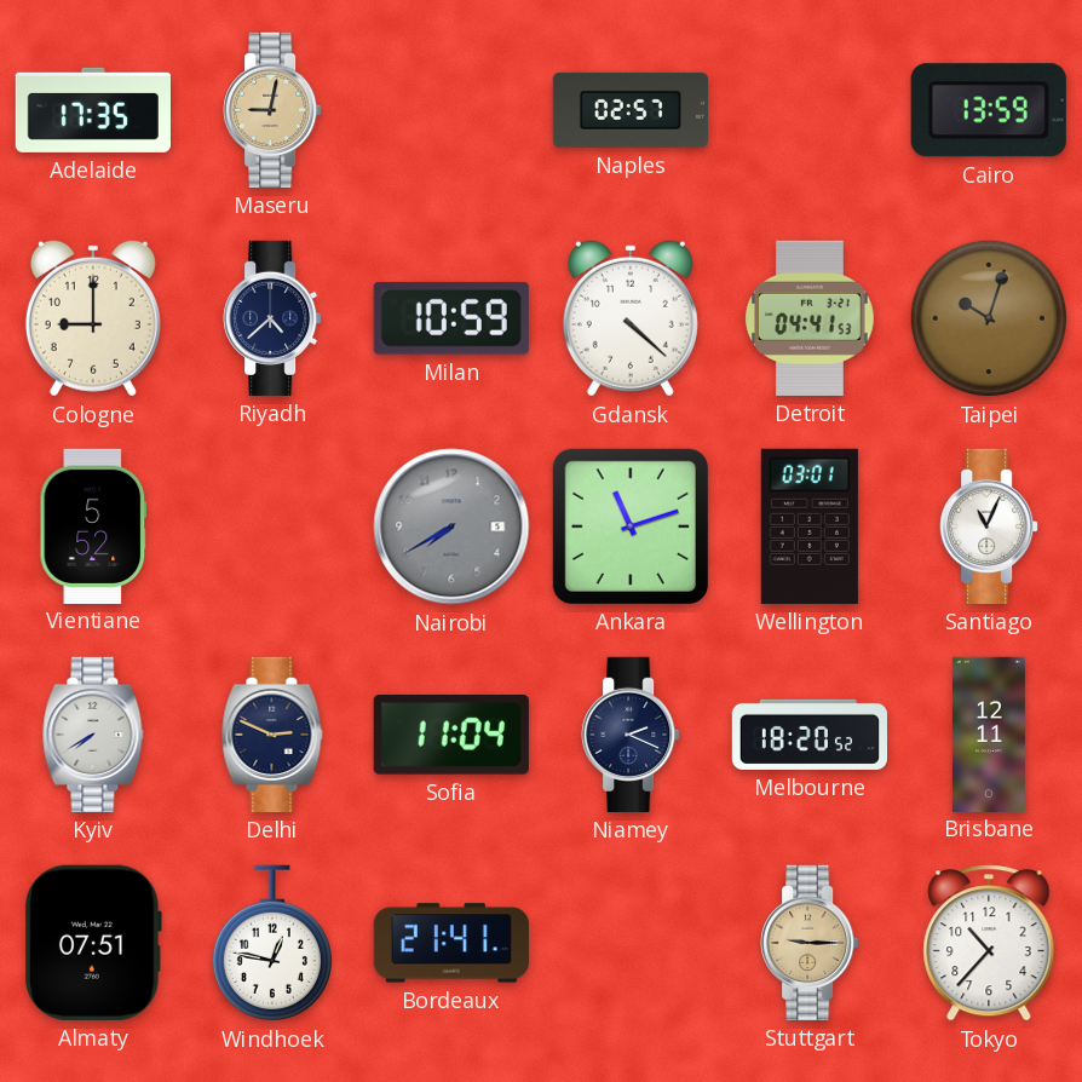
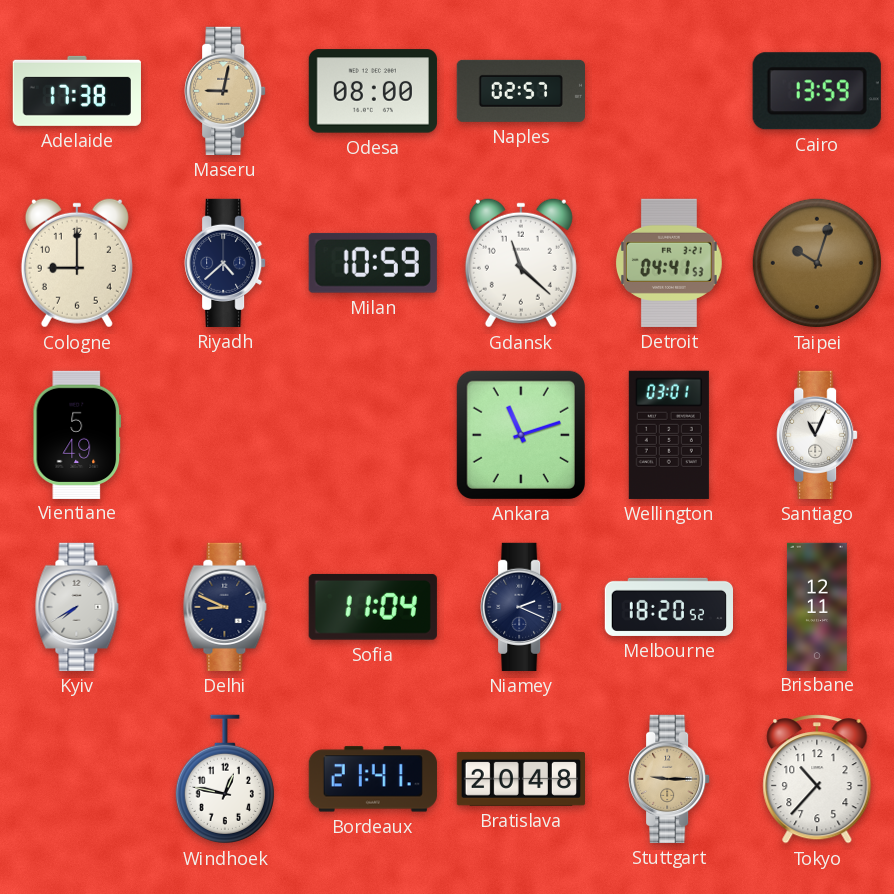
Adelaide: 17:35 -> 17:38 (77, 91)
Odesa: none -> 08:00 (373, 91)
Gdansk: 4:22 -> 11:22 (521, 263)
Vientiane: 5:52 -> 5:49 (77, 434)
Nairobi: 7:40 -> none (451, 526)
Delhi: 2:49 -> 8:49 (225, 607)
Almaty: 07:51 -> none (93, 943)
Bratislava: none -> 20:48 (520, 779)
